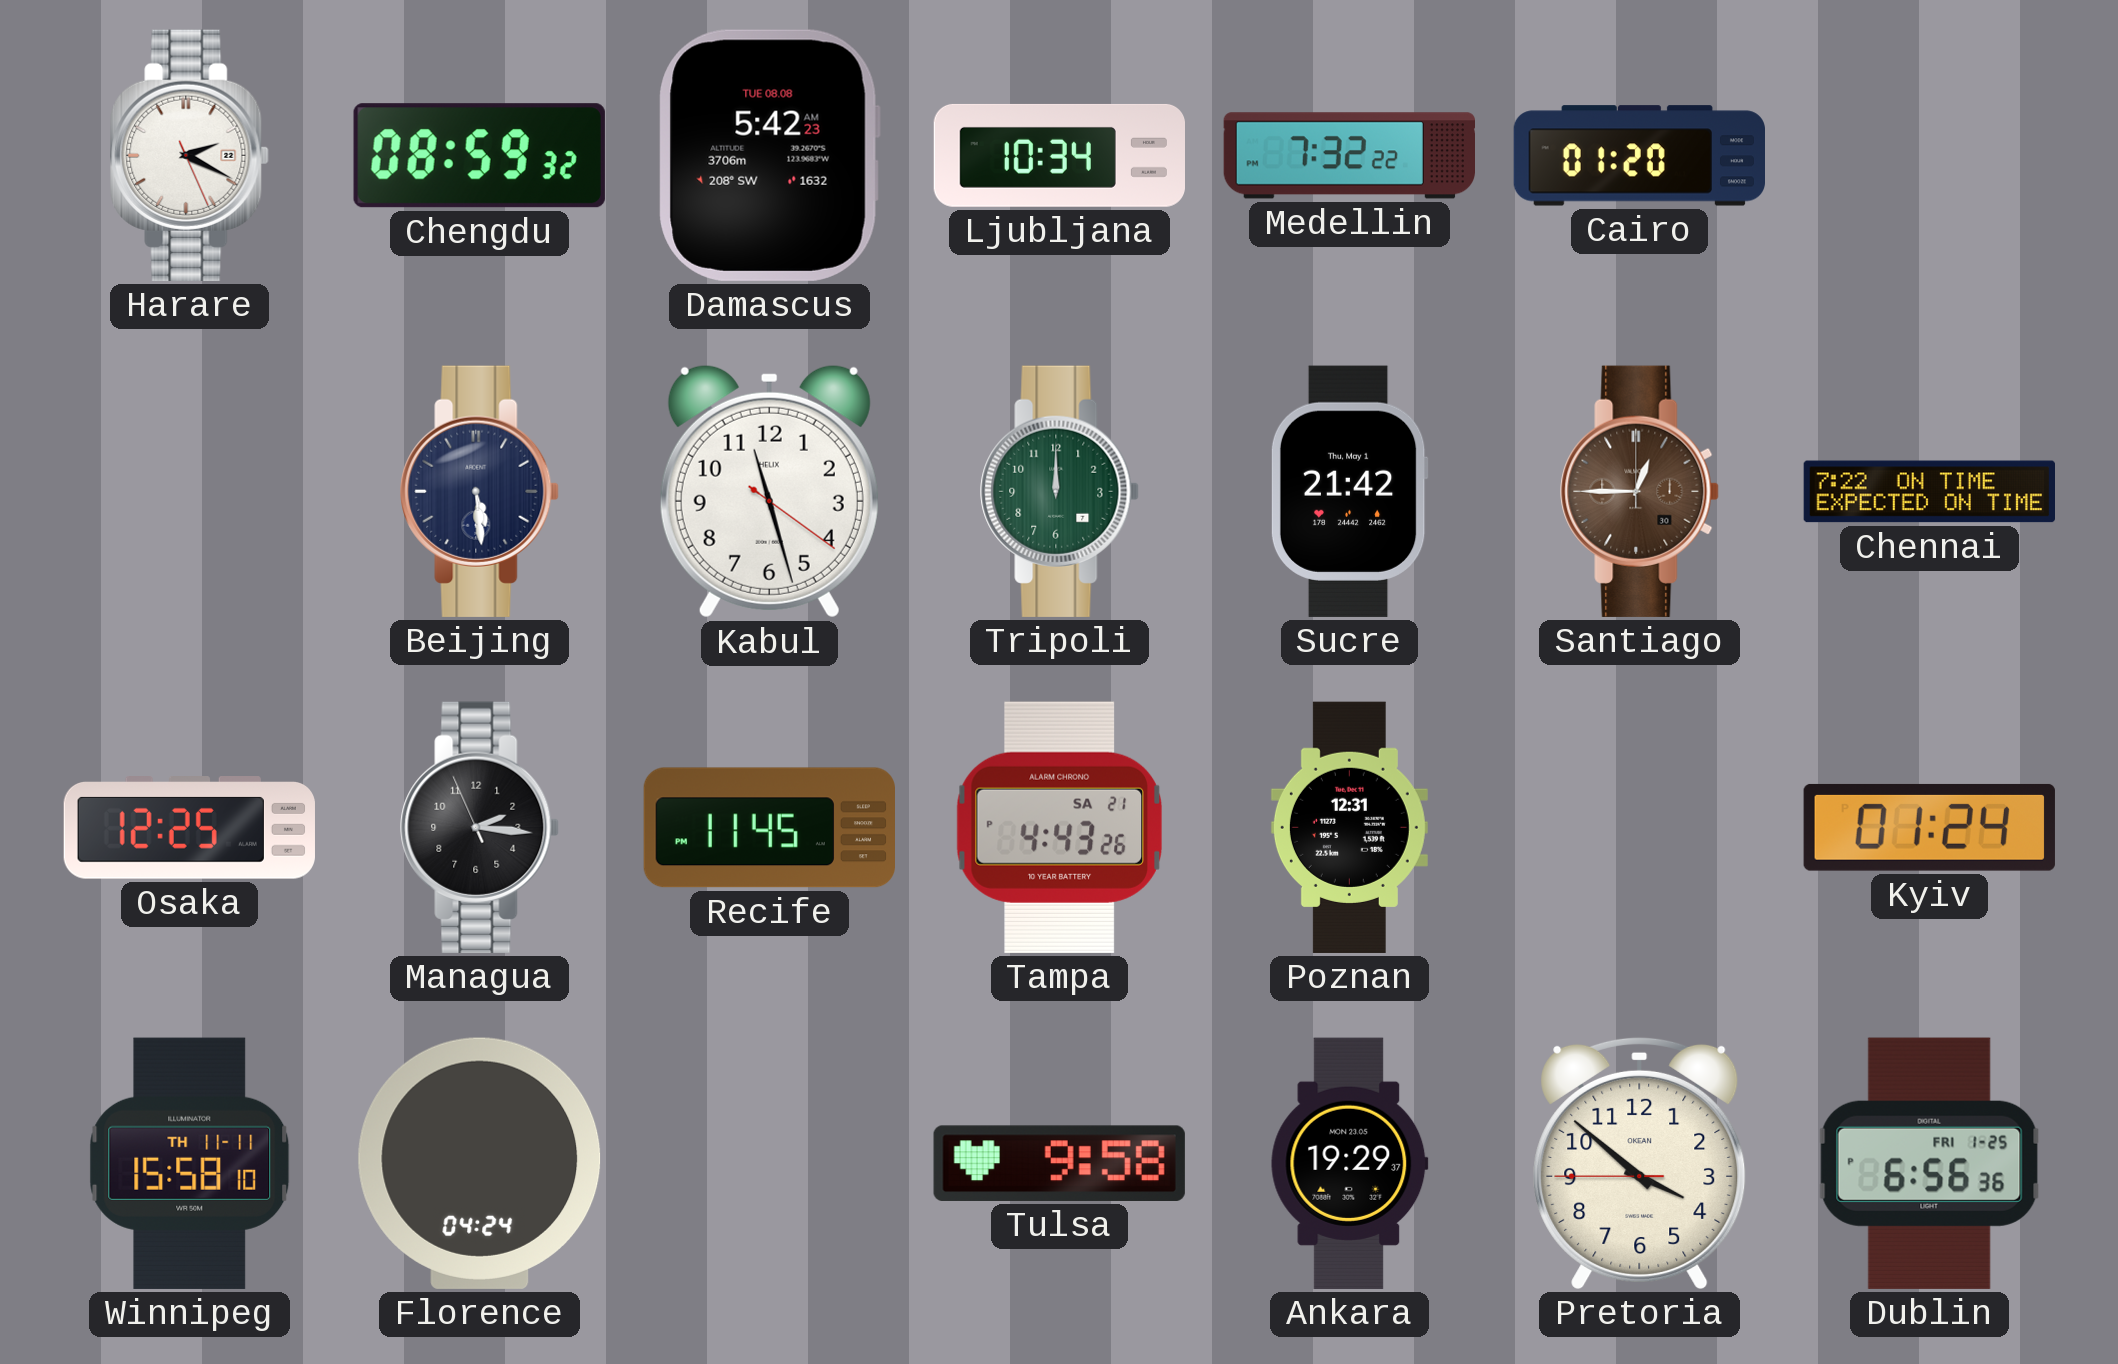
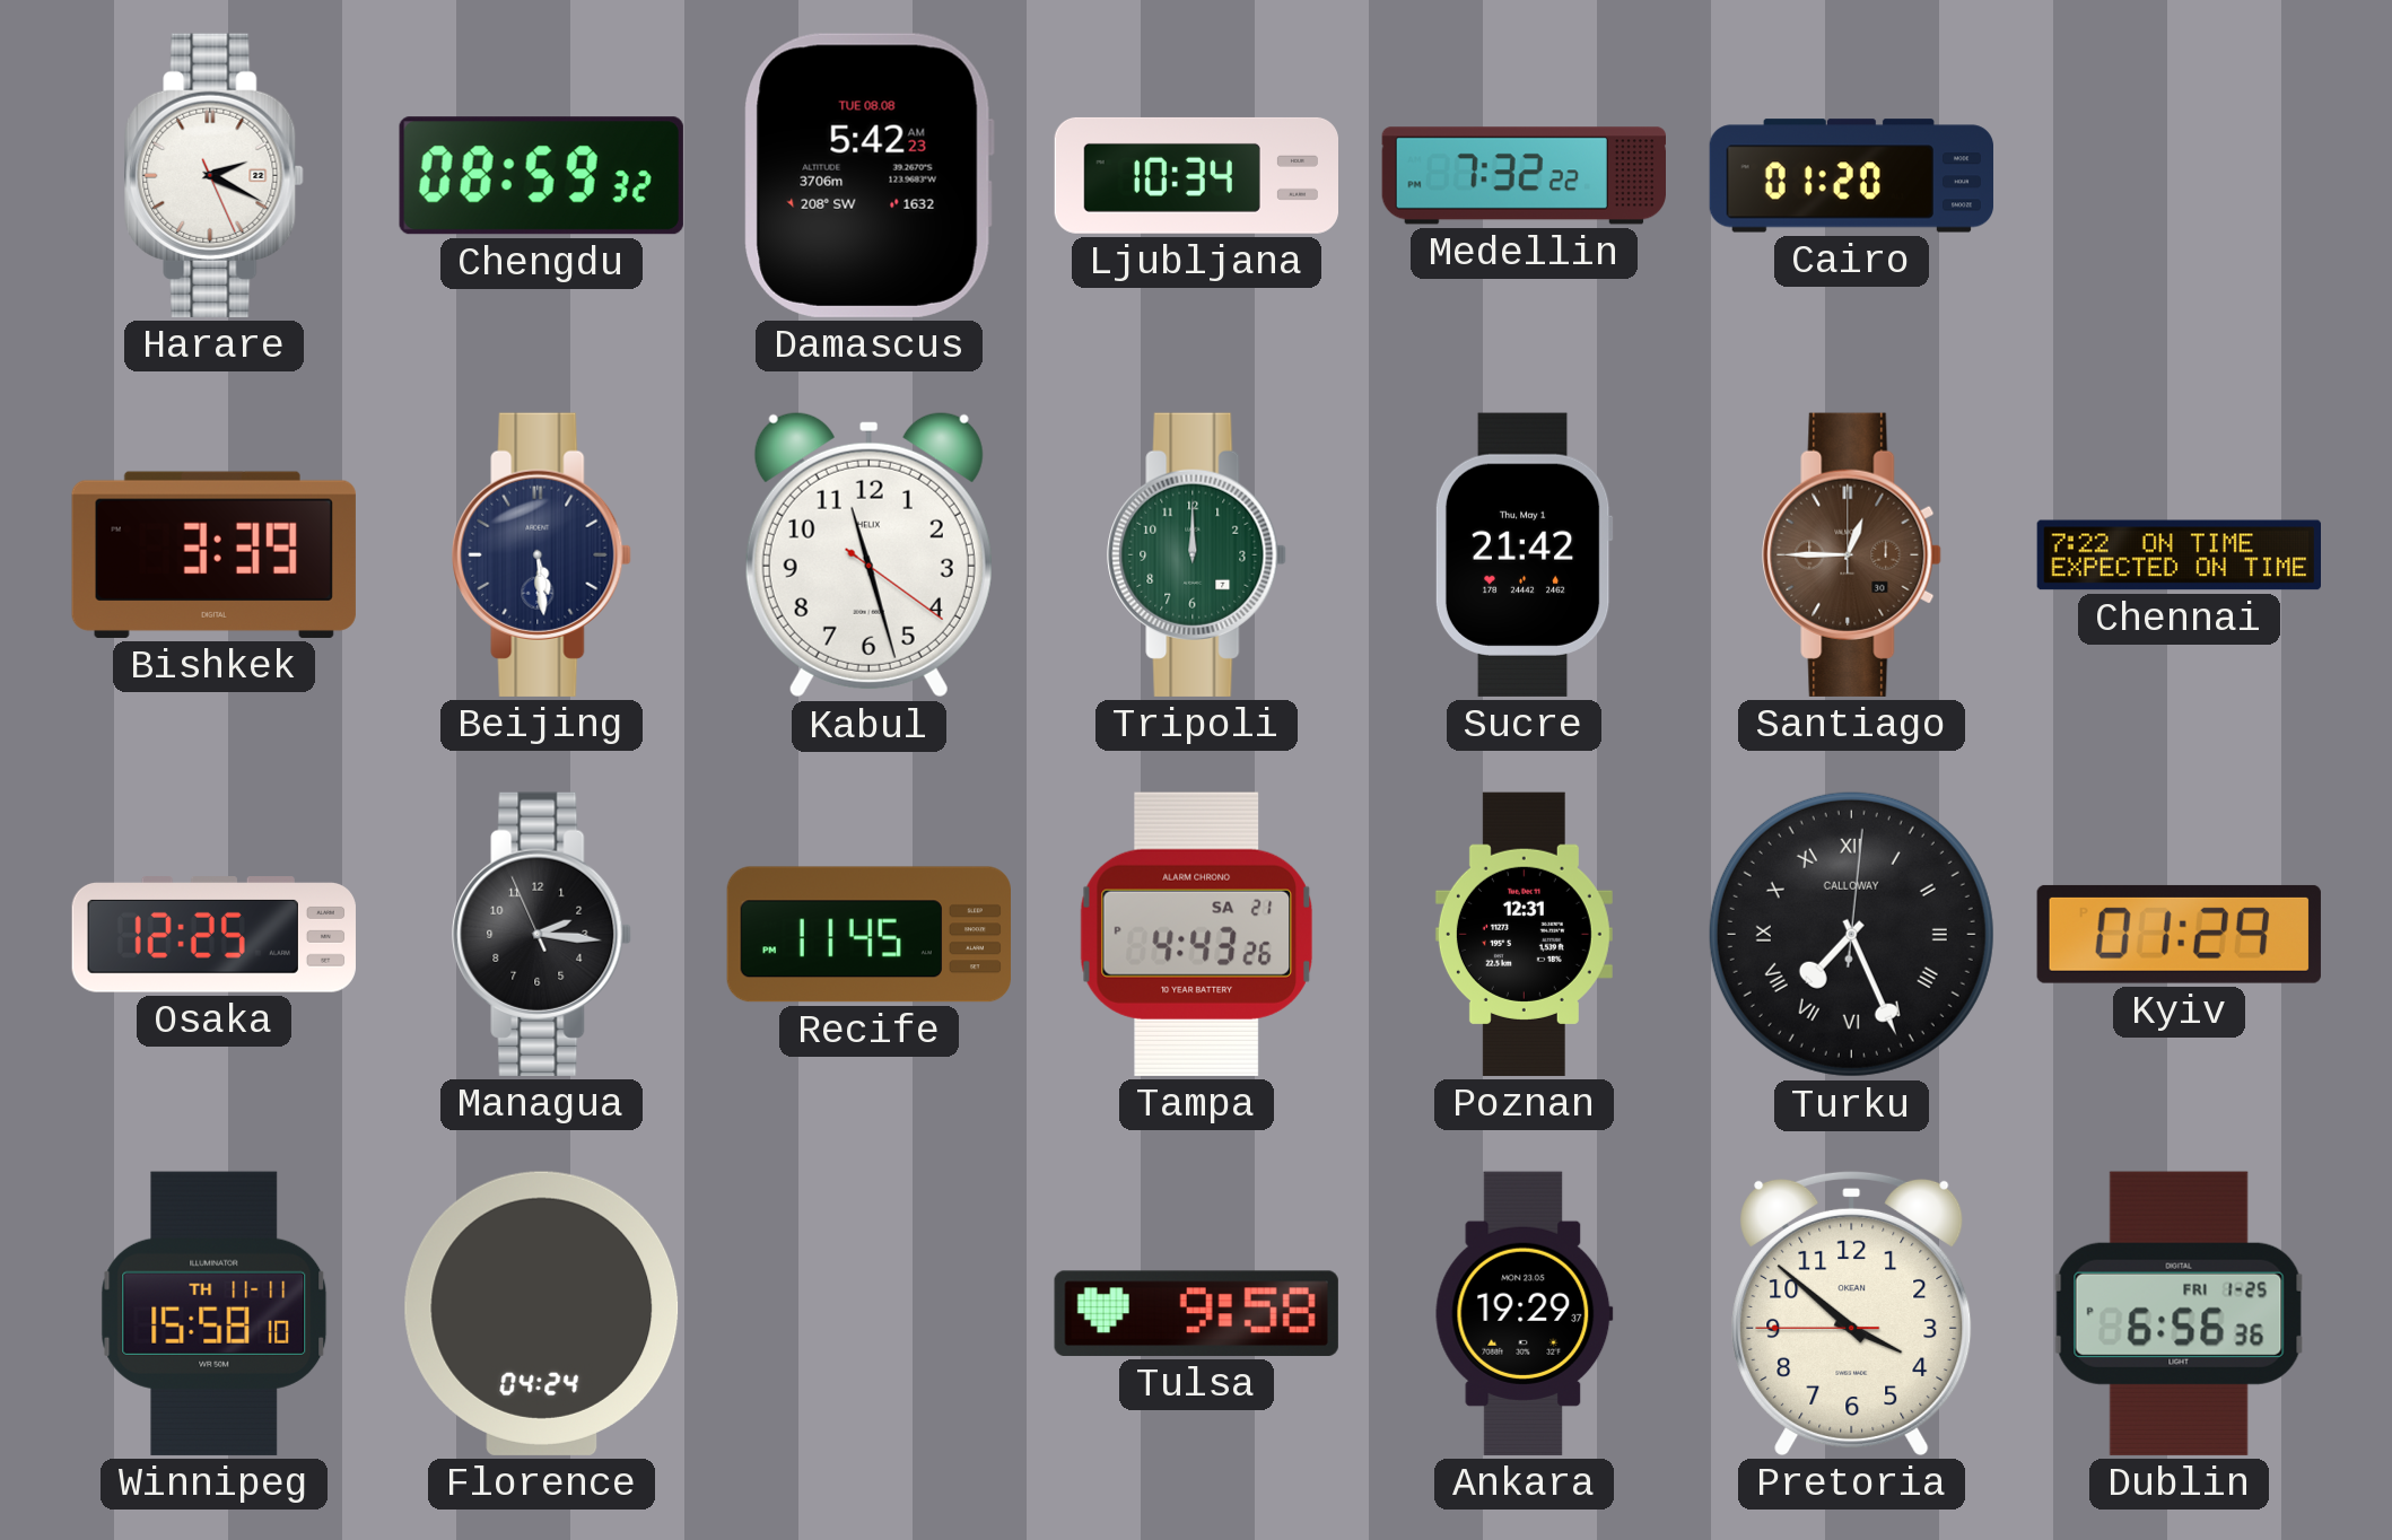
Bishkek: none -> 3:39 (213, 554)
Turku: none -> 7:26 (1851, 934)
Kyiv: 01:24 -> 01:29 (2179, 934)
